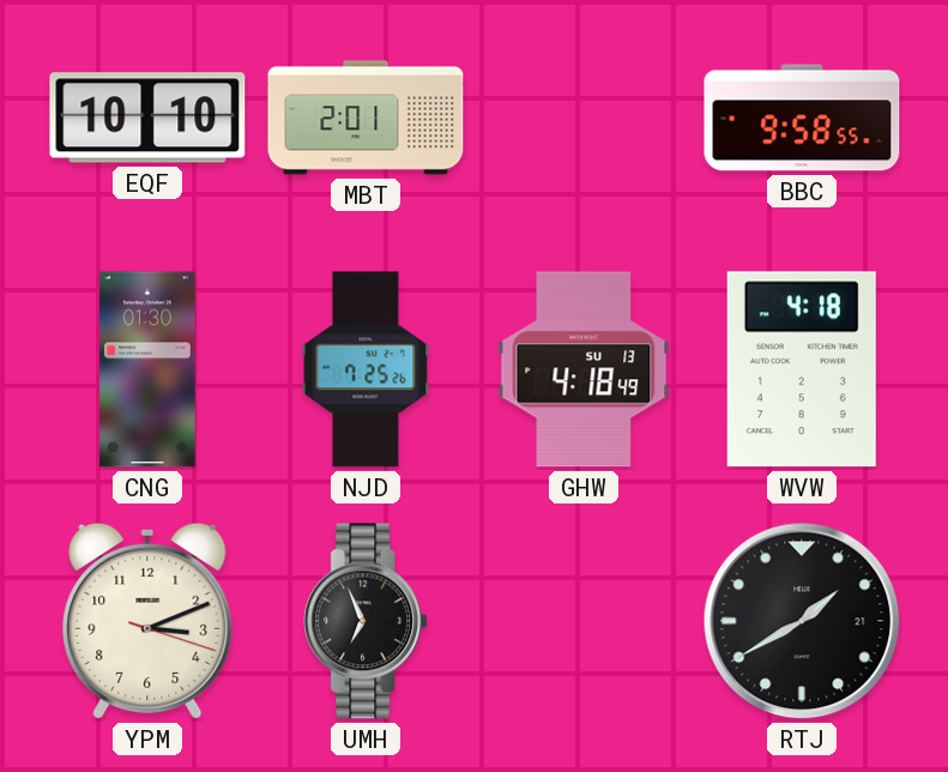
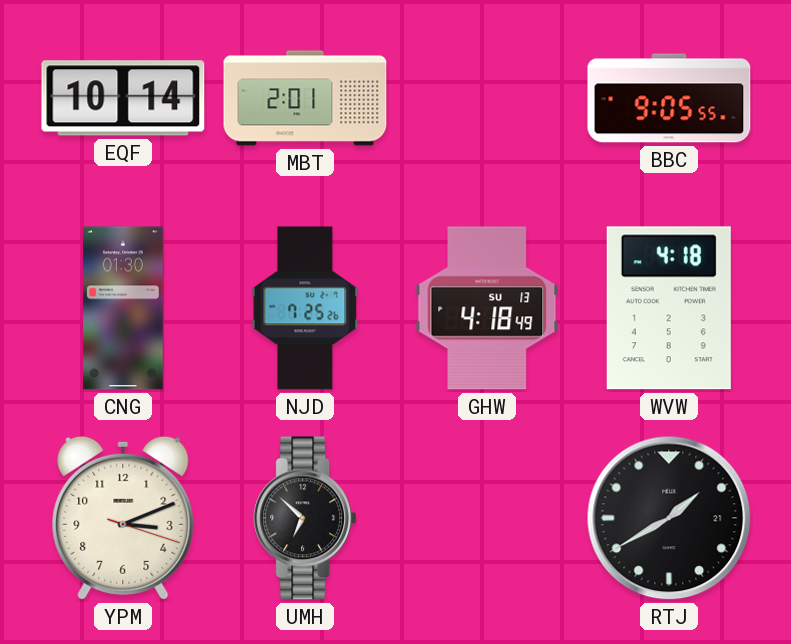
EQF: 10:10 -> 10:14 (123, 98)
BBC: 9:58 -> 9:05 (669, 98)
UMH: 6:56 -> 6:52 (305, 518)
